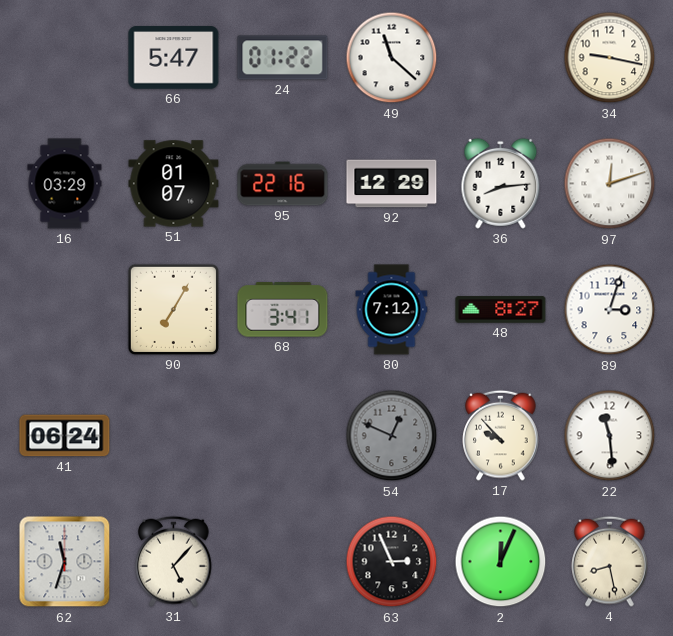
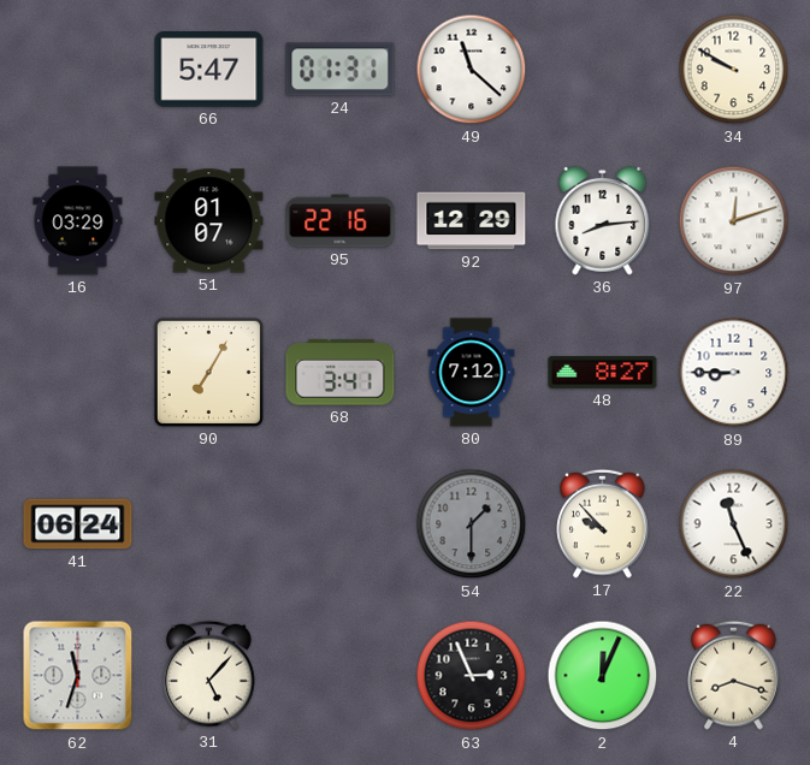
24: 01:22 -> 01:31 (341, 70)
34: 9:17 -> 9:50 (734, 70)
89: 3:03 -> 8:45 (734, 373)
54: 12:49 -> 1:30 (472, 524)
22: 11:29 -> 11:26 (734, 524)
4: 8:28 -> 8:18 (734, 675)
